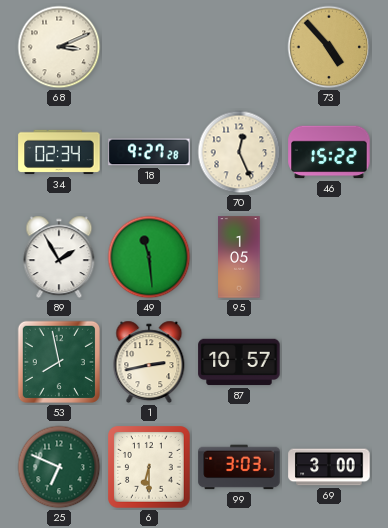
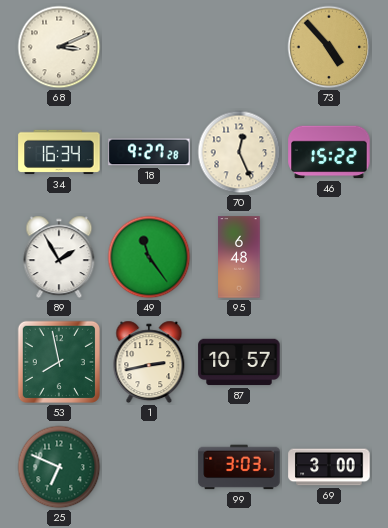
34: 02:34 -> 16:34 (59, 152)
49: 11:29 -> 11:24 (149, 257)
95: 1:05 -> 6:48 (239, 257)
6: 6:30 -> none (149, 467)
